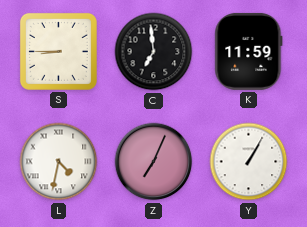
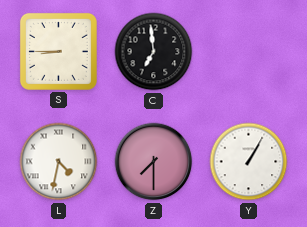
K: 11:59 -> none (249, 51)
Z: 7:04 -> 7:30 (154, 162)
